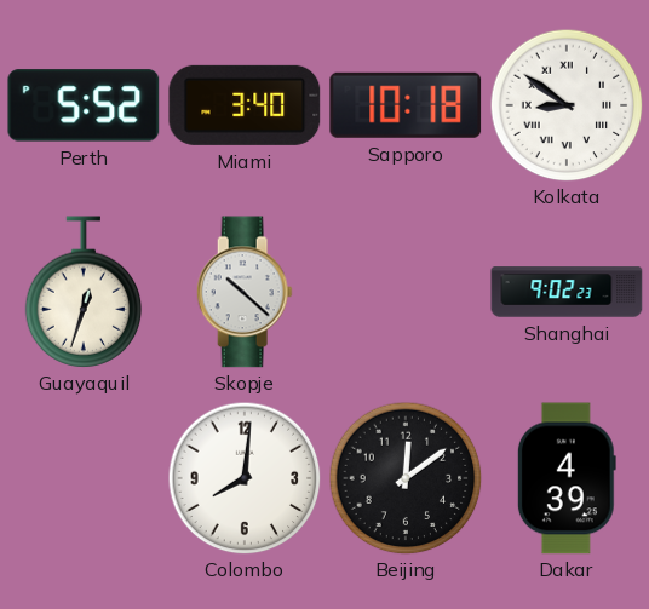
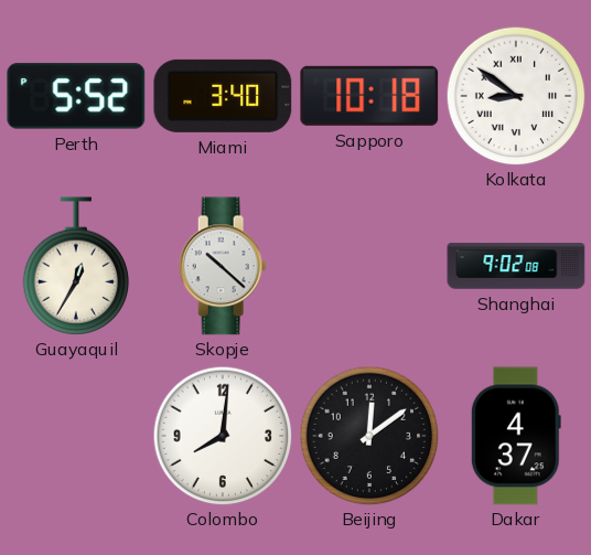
Guayaquil: 12:33 -> 12:35 (76, 266)
Shanghai: 9:02:23 -> 9:02:08 (516, 266)
Dakar: 4:39 -> 4:37 (516, 436)
